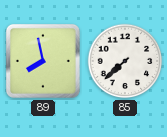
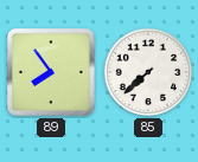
89: 7:58 -> 7:54 (51, 72)
